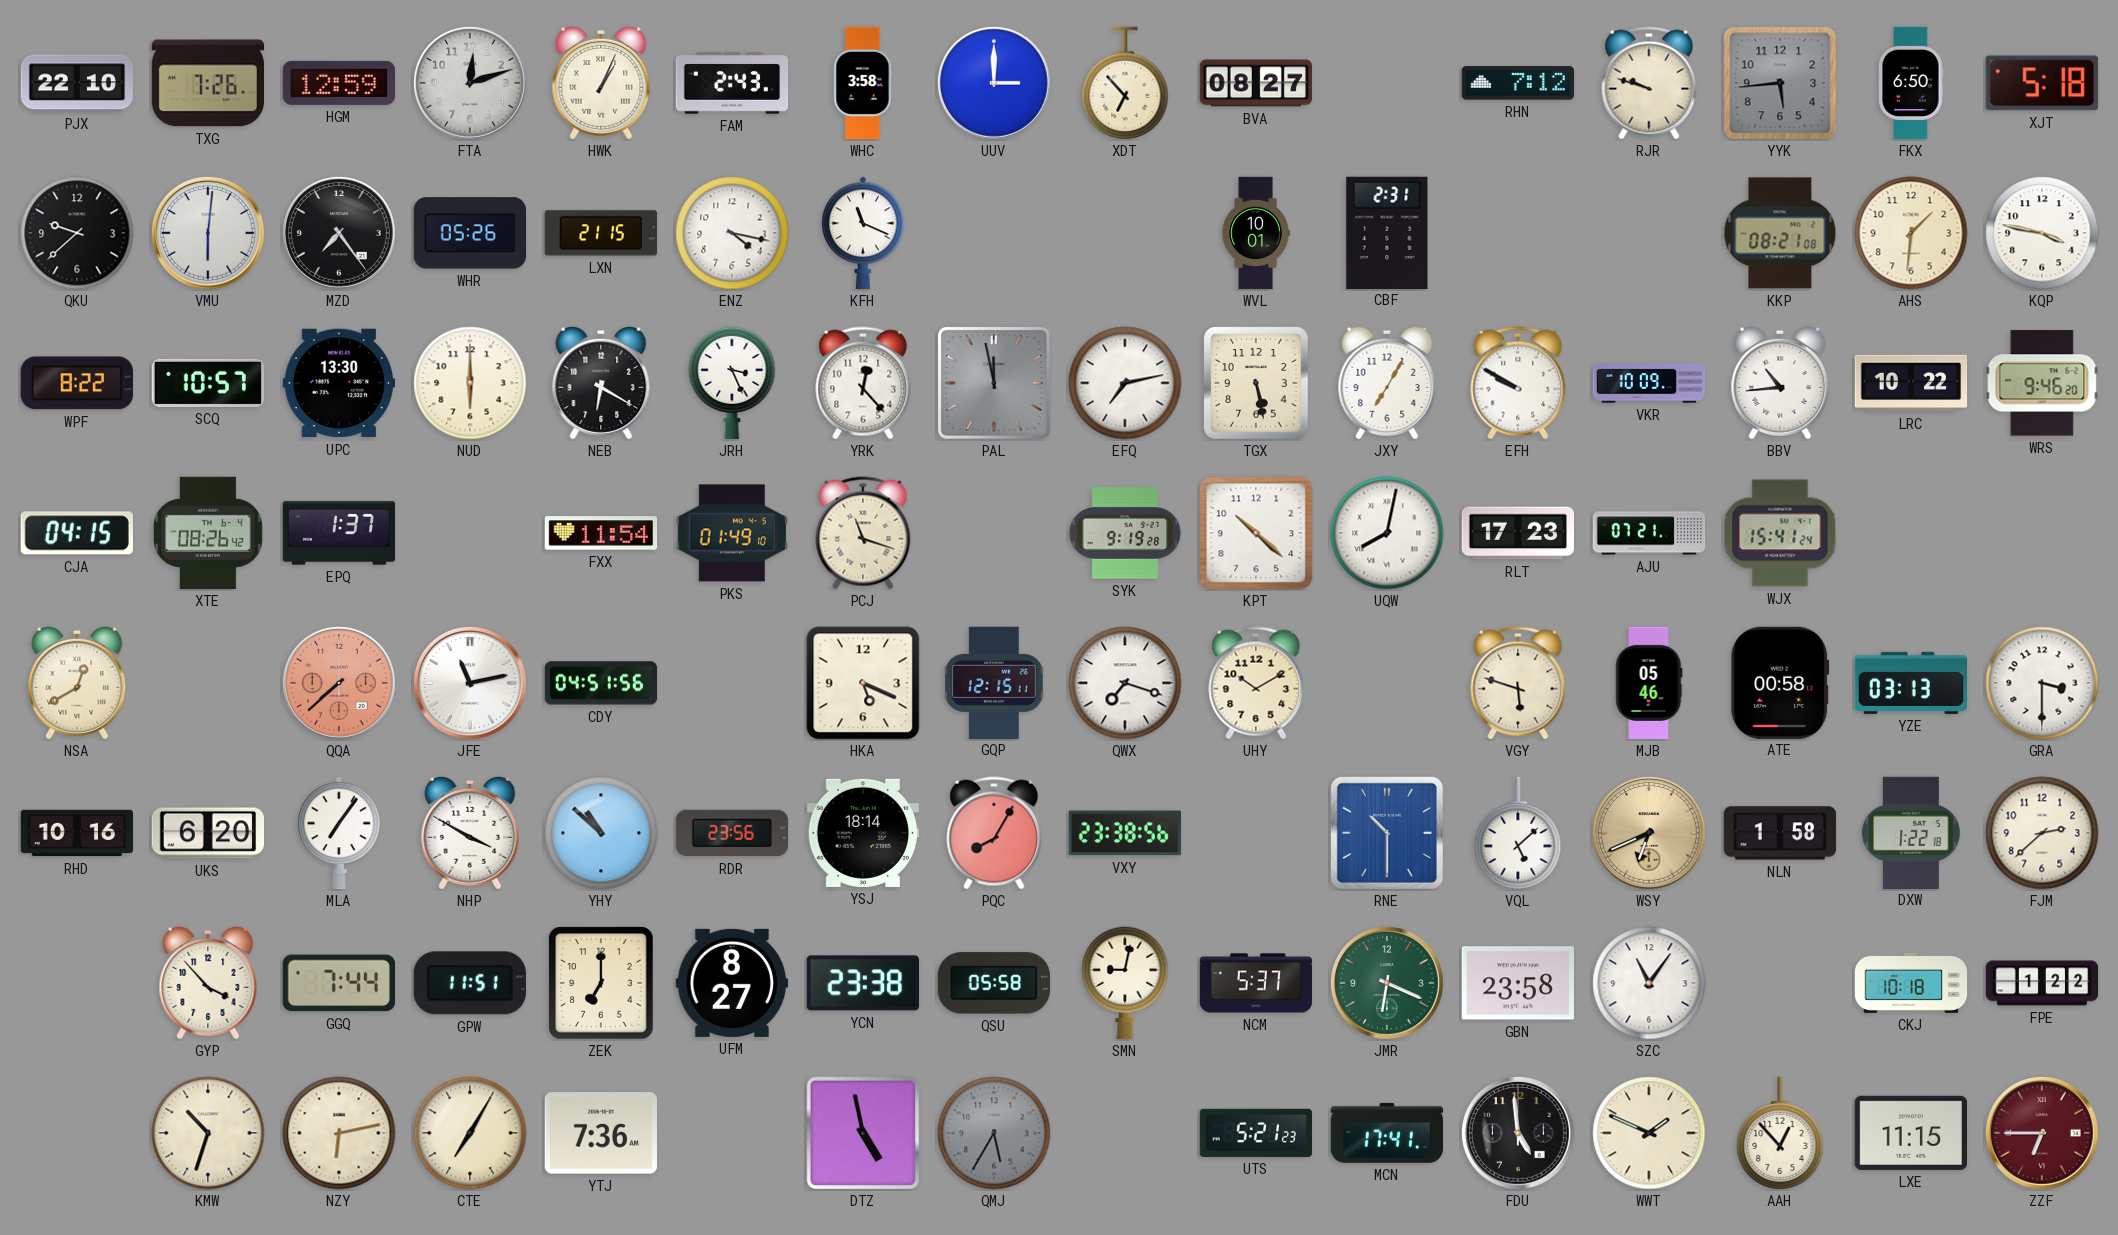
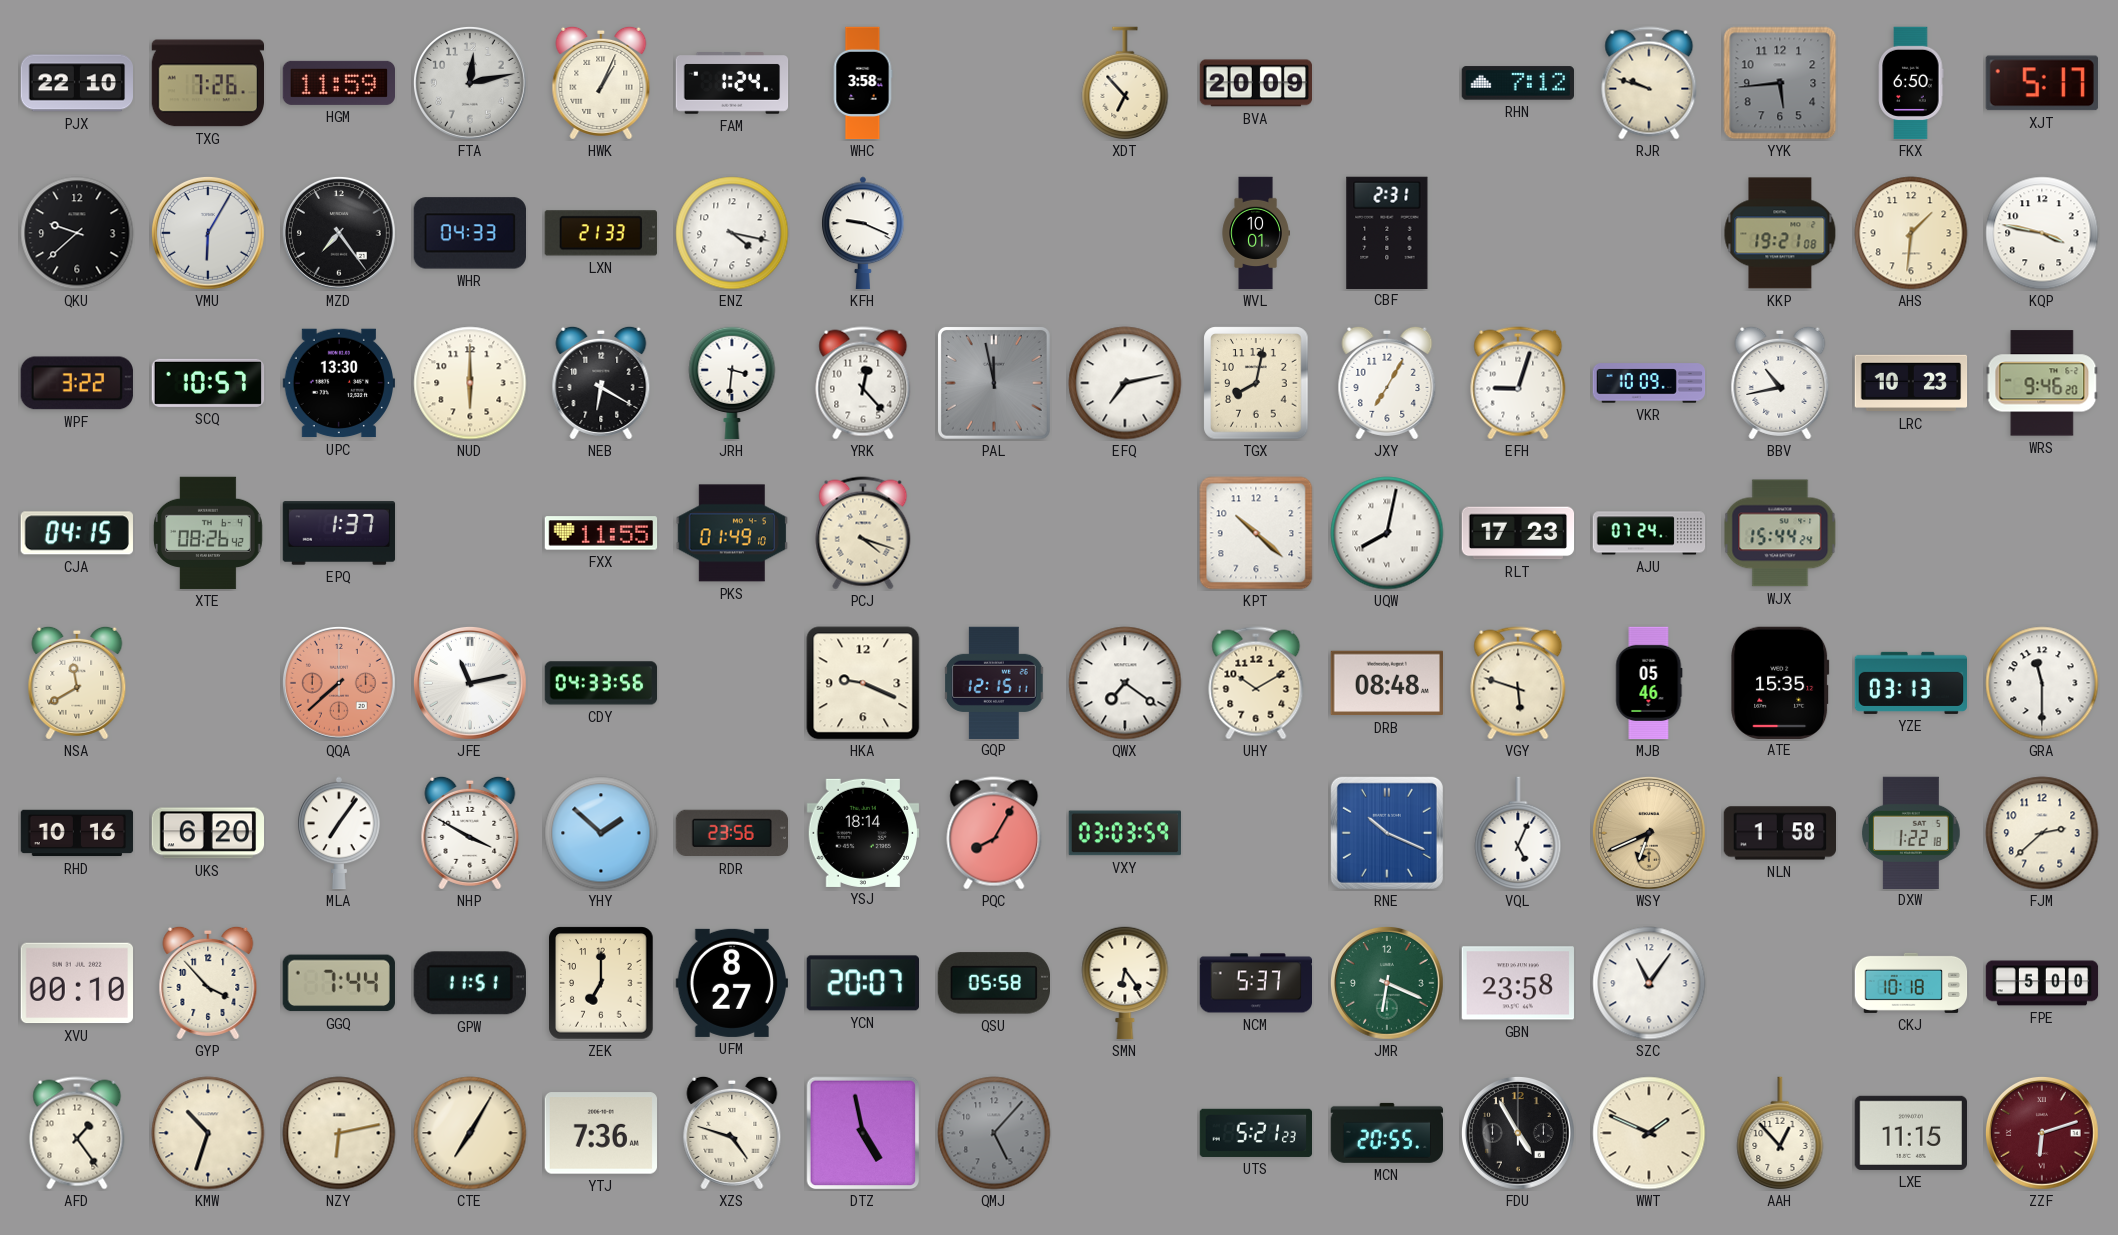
HGM: 12:59 -> 11:59 (338, 83)
FTA: 12:12 -> 12:13 (470, 83)
FAM: 2:43 -> 1:24 (732, 84)
UUV: 3:00 -> none (994, 83)
BVA: 08:27 -> 20:09 (1255, 83)
XJT: 5:18 -> 5:17 (2042, 83)
VMU: 6:01 -> 6:05 (208, 233)
WHR: 05:26 -> 04:33 (469, 233)
LXN: 21:15 -> 21:33 (601, 233)
KFH: 11:19 -> 9:19 (863, 233)
KKP: 08:21 -> 19:21 (1780, 233)
WPF: 8:22 -> 3:22 (77, 383)
JRH: 3:26 -> 3:31 (732, 383)
TGX: 5:28 -> 8:02 (1256, 383)
EFH: 9:50 -> 9:03 (1518, 383)
BBV: 10:44 -> 10:43 (1780, 383)
LRC: 10:22 -> 10:23 (1911, 383)
FXX: 11:54 -> 11:55 (601, 533)
PCJ: 11:18 -> 4:18 (863, 533)
SYK: 9:19 -> none (1125, 533)
AJU: 07:21 -> 07:24 (1649, 533)
WJX: 15:41 -> 15:44 (1780, 533)
NSA: 12:40 -> 11:40 (77, 683)
CDY: 04:51 -> 04:33 (601, 683)
HKA: 5:19 -> 9:19 (863, 683)
QWX: 7:18 -> 7:21 (1125, 683)
DRB: none -> 08:48 (1386, 683)
ATE: 00:58 -> 15:35 (1780, 682)
GRA: 3:30 -> 11:30 (2042, 683)
YHY: 10:52 -> 1:52 (601, 833)
VXY: 23:38 -> 03:03 (1125, 833)
RNE: 10:30 -> 10:19 (1387, 833)
VQL: 5:08 -> 5:04 (1518, 833)
XVU: none -> 00:10 (76, 983)
YCN: 23:38 -> 20:07 (862, 983)
SMN: 9:02 -> 6:24 (1125, 983)
FPE: 1:22 -> 5:00 (2042, 983)
AFD: none -> 1:24 (77, 1133)
XZS: none -> 4:48 (732, 1133)
QMJ: 5:35 -> 5:07 (994, 1133)
MCN: 17:41 -> 20:55 (1386, 1133)
FDU: 4:59 -> 4:55 (1518, 1133)
ZZF: 6:45 -> 6:12 (2042, 1133)
